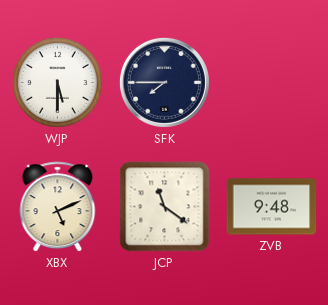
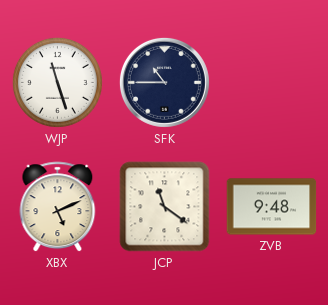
WJP: 5:30 -> 11:27 (57, 82)
SFK: 7:45 -> 10:45 (164, 82)
